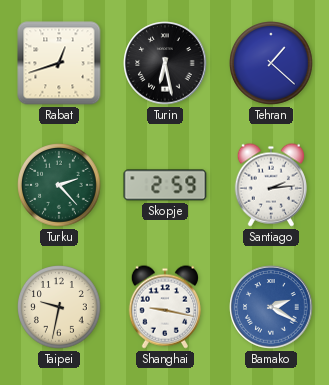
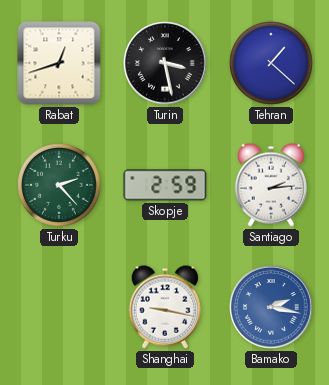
Turin: 6:28 -> 3:28 (165, 63)
Taipei: 9:32 -> none (60, 308)
Bamako: 2:20 -> 2:17 (271, 307)
